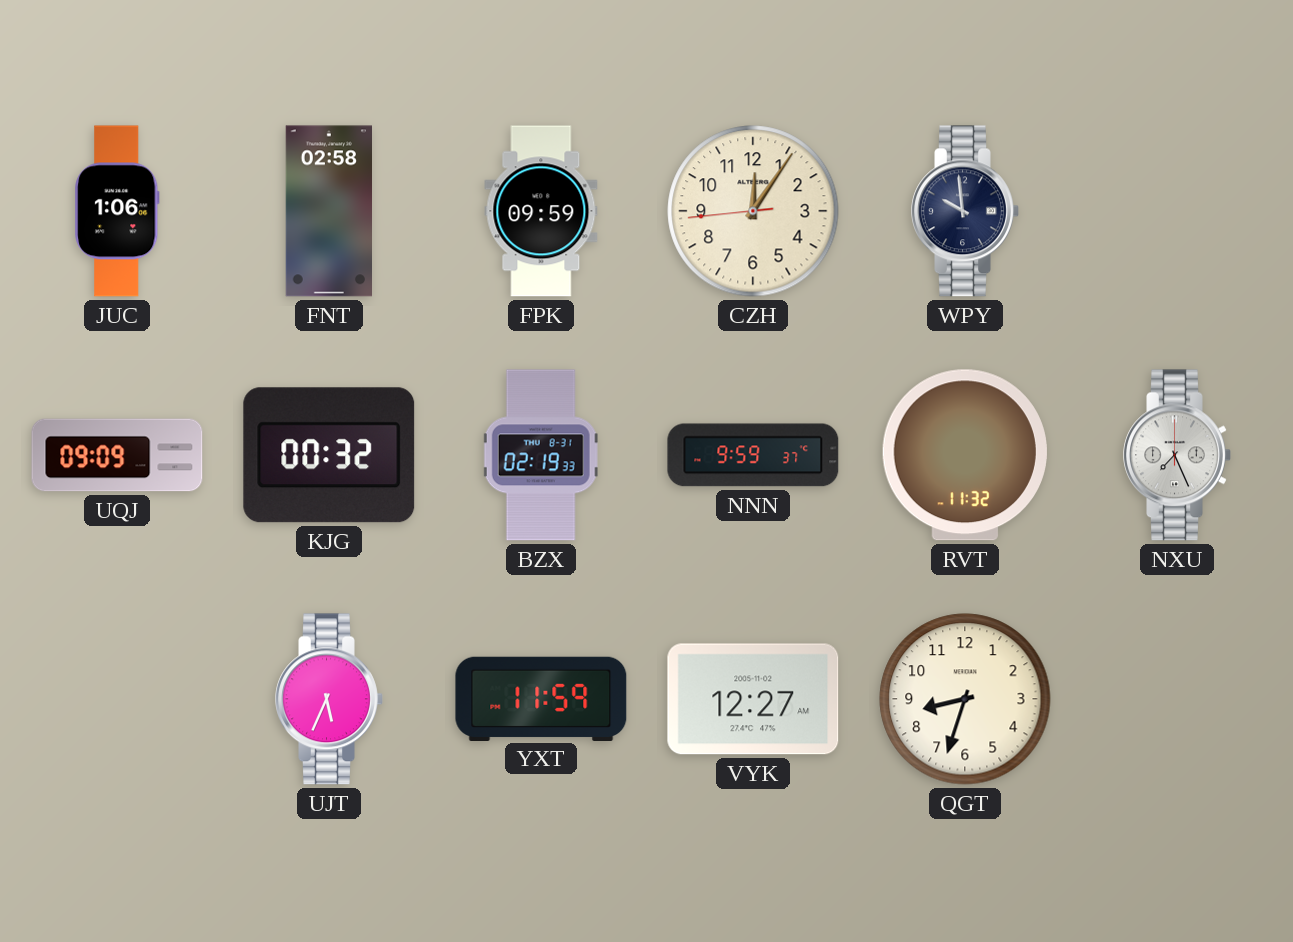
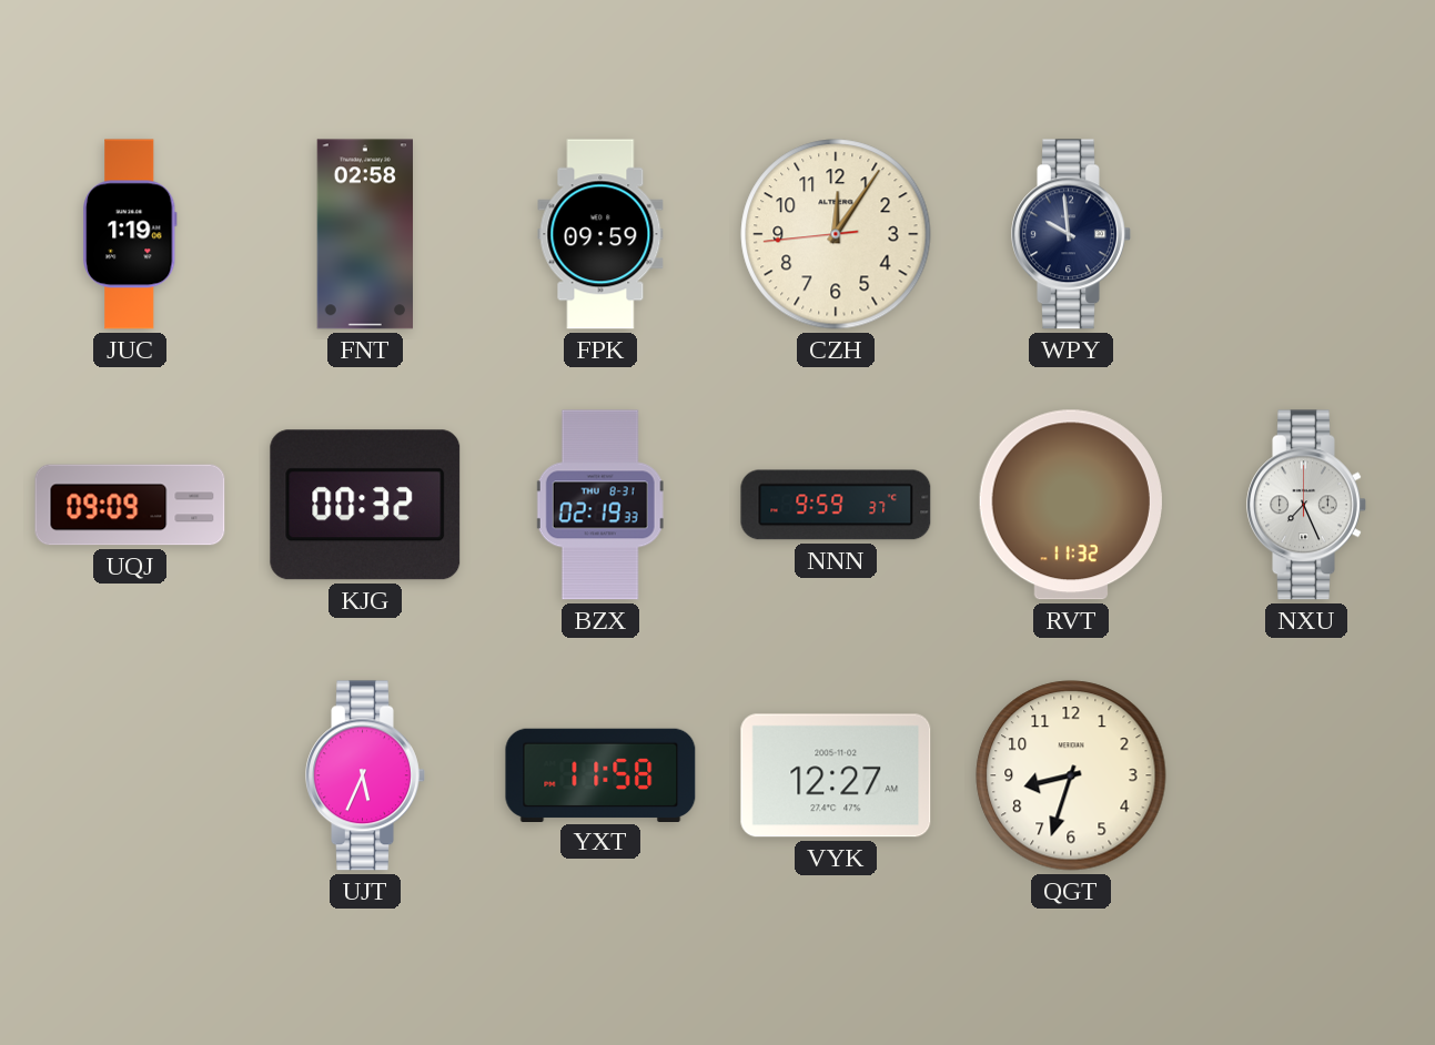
JUC: 1:06 -> 1:19 (130, 234)
YXT: 11:59 -> 11:58 (600, 774)
